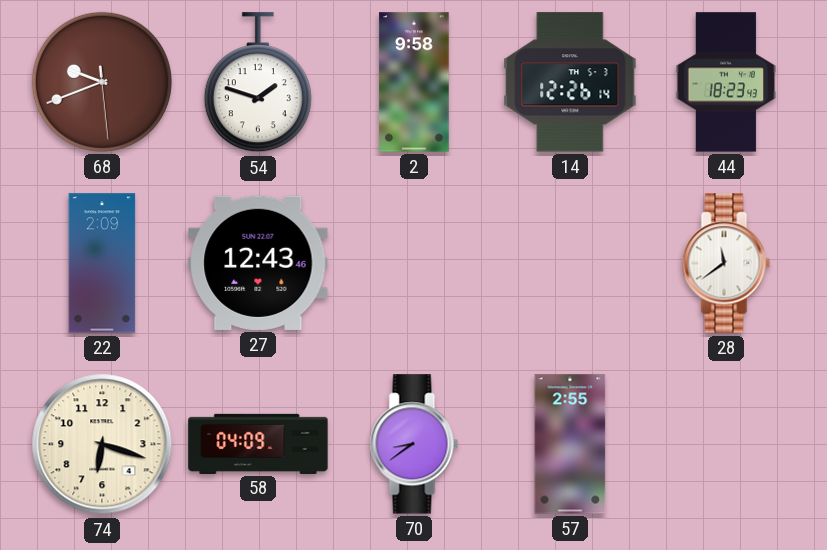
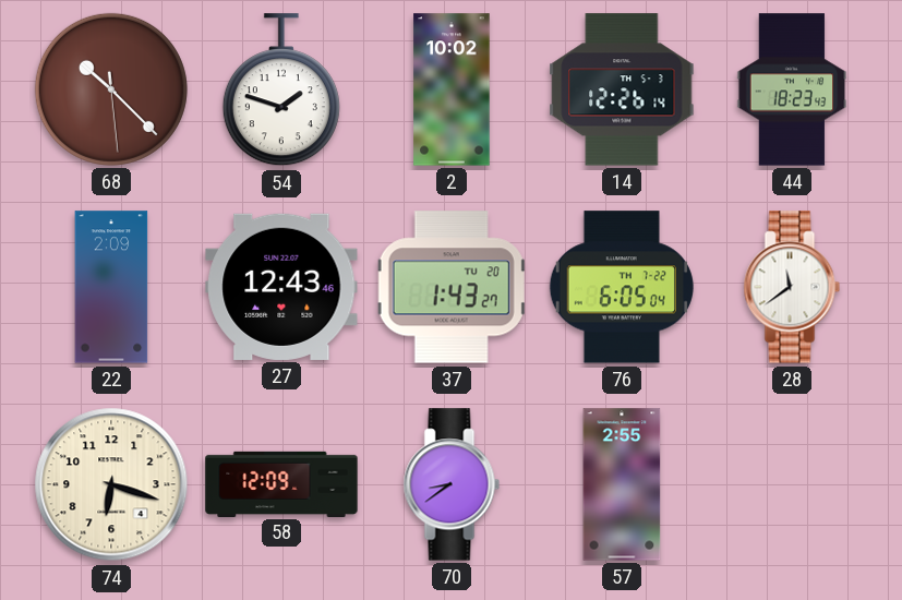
68: 9:41 -> 10:22 (111, 89)
2: 9:58 -> 10:02 (452, 89)
37: none -> 1:43 (452, 287)
76: none -> 6:05 (622, 287)
58: 04:09 -> 12:09 (281, 483)
